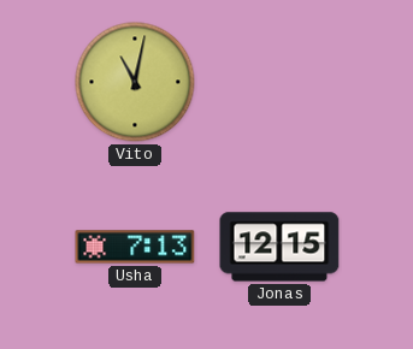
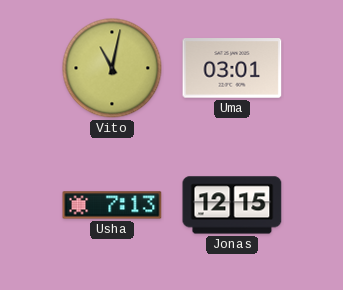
Uma: none -> 03:01 (232, 68)
